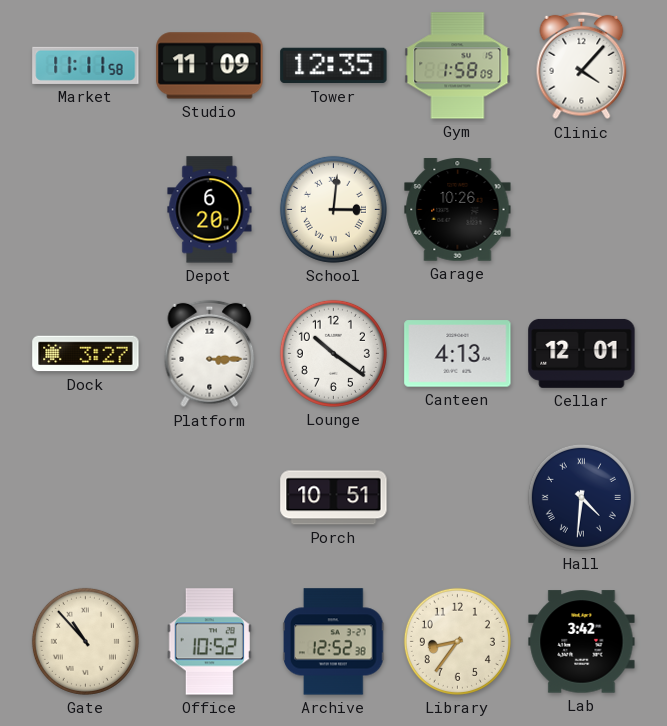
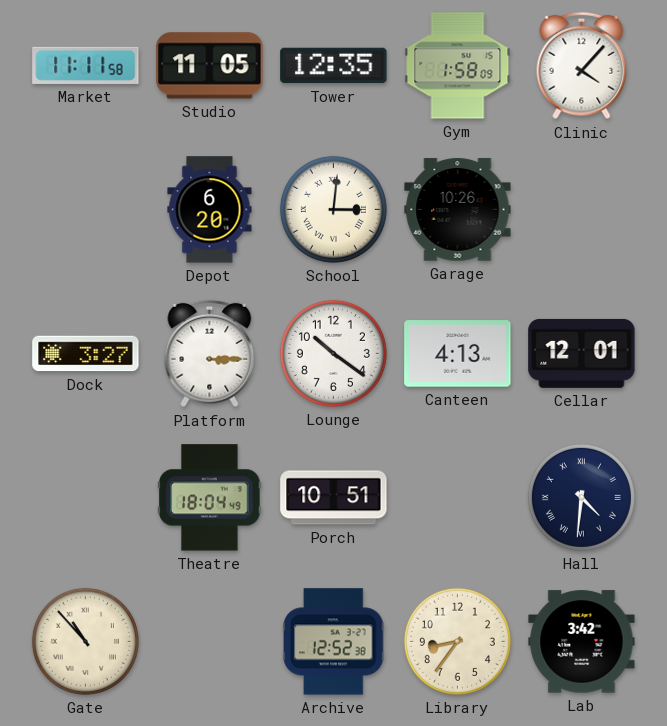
Studio: 11:09 -> 11:05 (210, 66)
Theatre: none -> 18:04 (210, 498)
Office: 10:52 -> none (209, 642)
